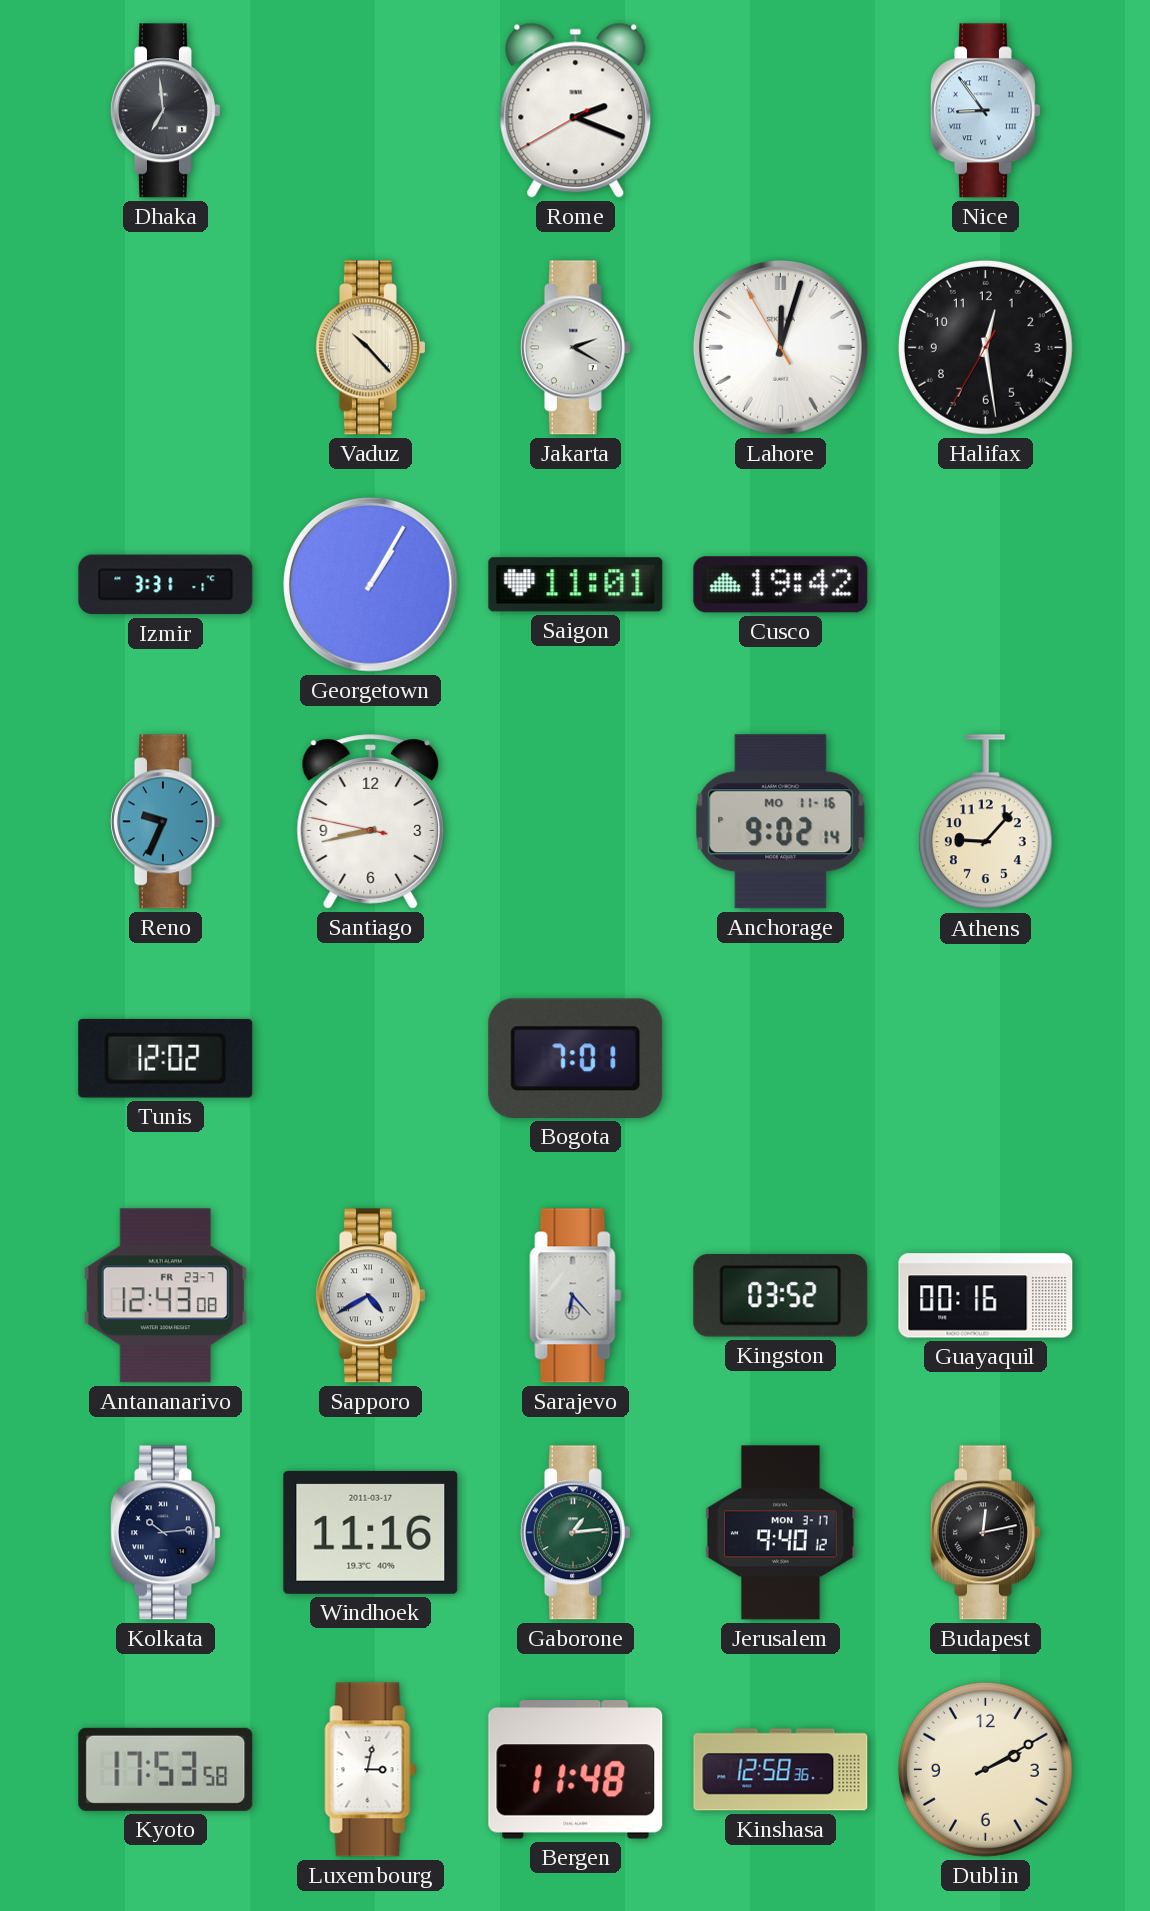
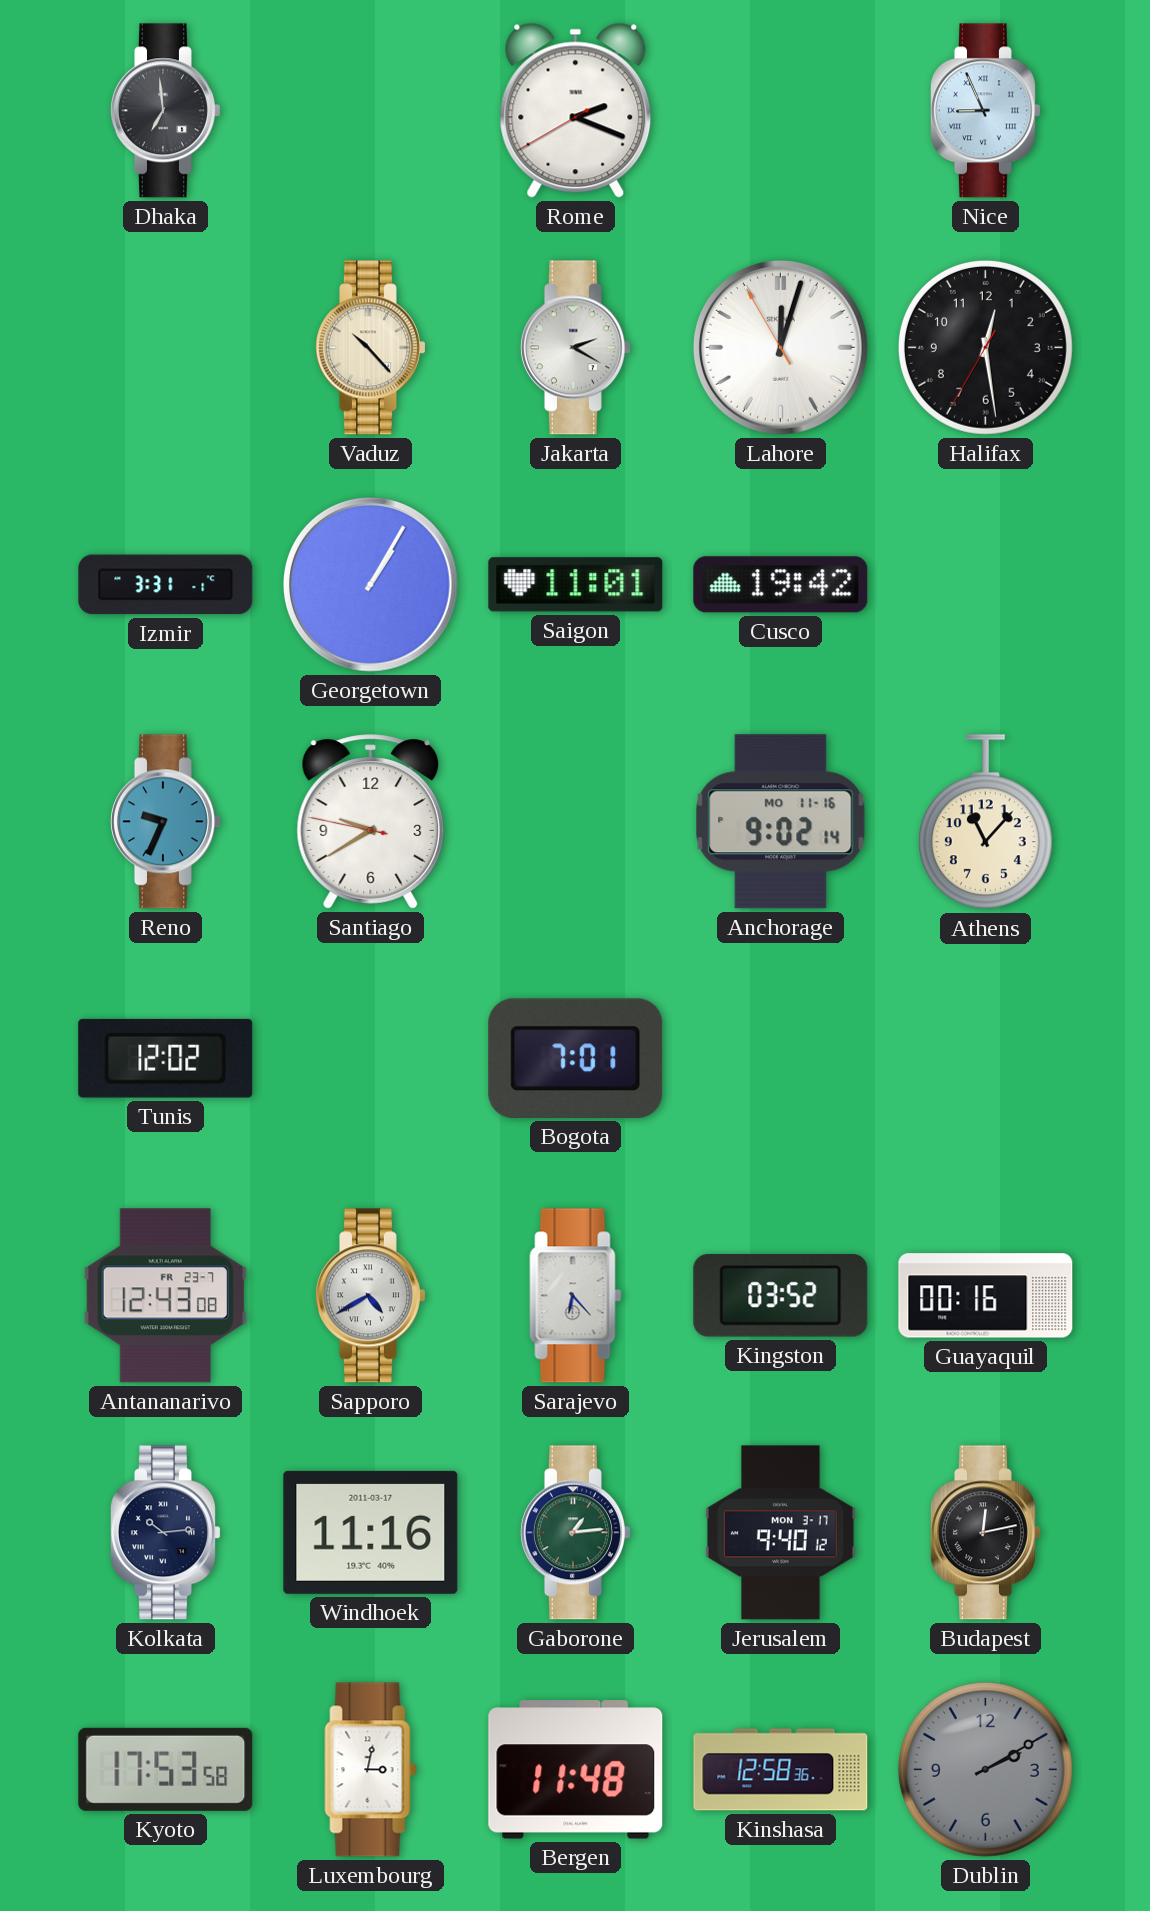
Nice: 8:54 -> 8:56 (985, 111)
Santiago: 8:42 -> 9:39 (371, 822)
Athens: 9:07 -> 11:07 (985, 822)
Dublin dial: cream -> grey (985, 1769)
